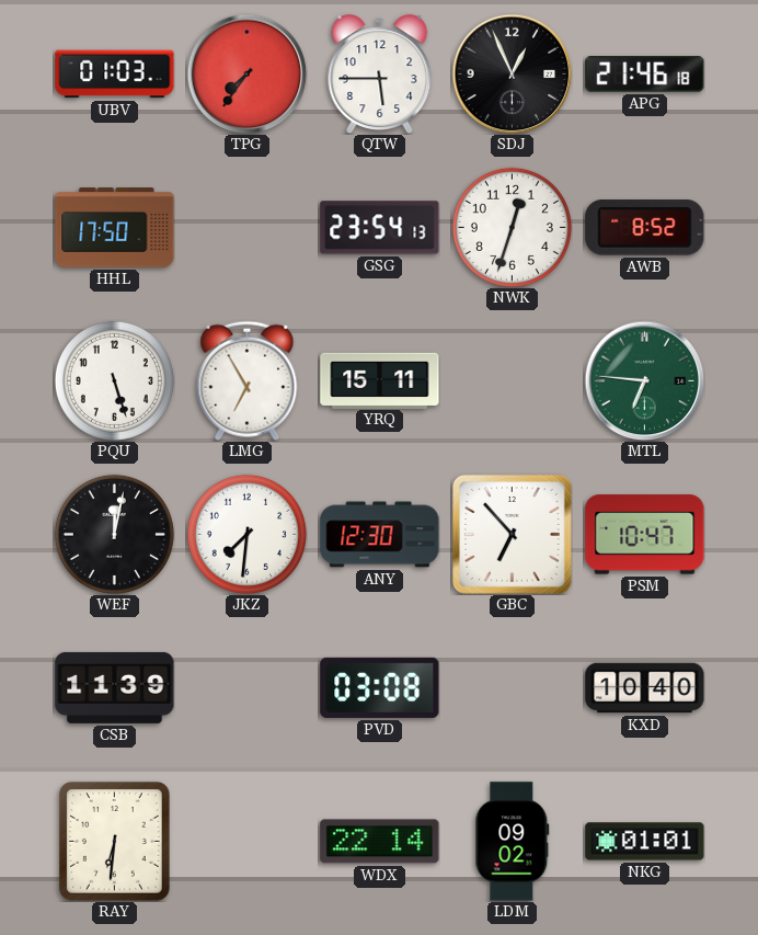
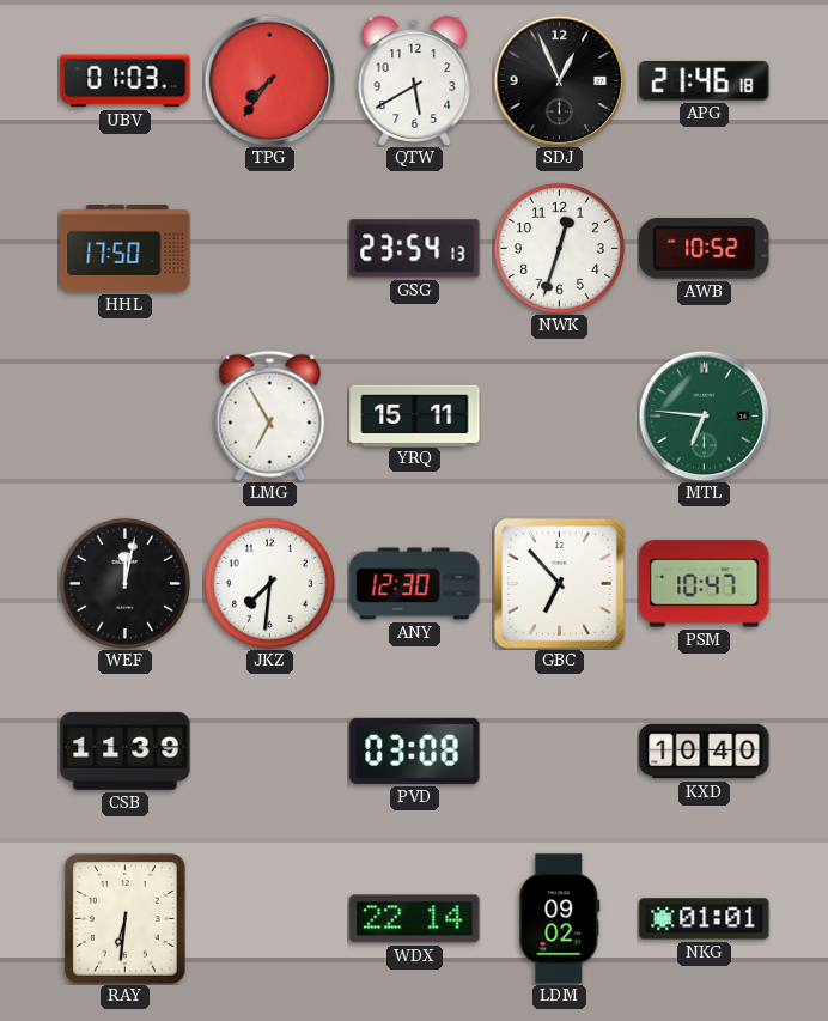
QTW: 5:45 -> 5:40 (415, 81)
AWB: 8:52 -> 10:52 (705, 249)
PQU: 5:27 -> none (114, 380)
